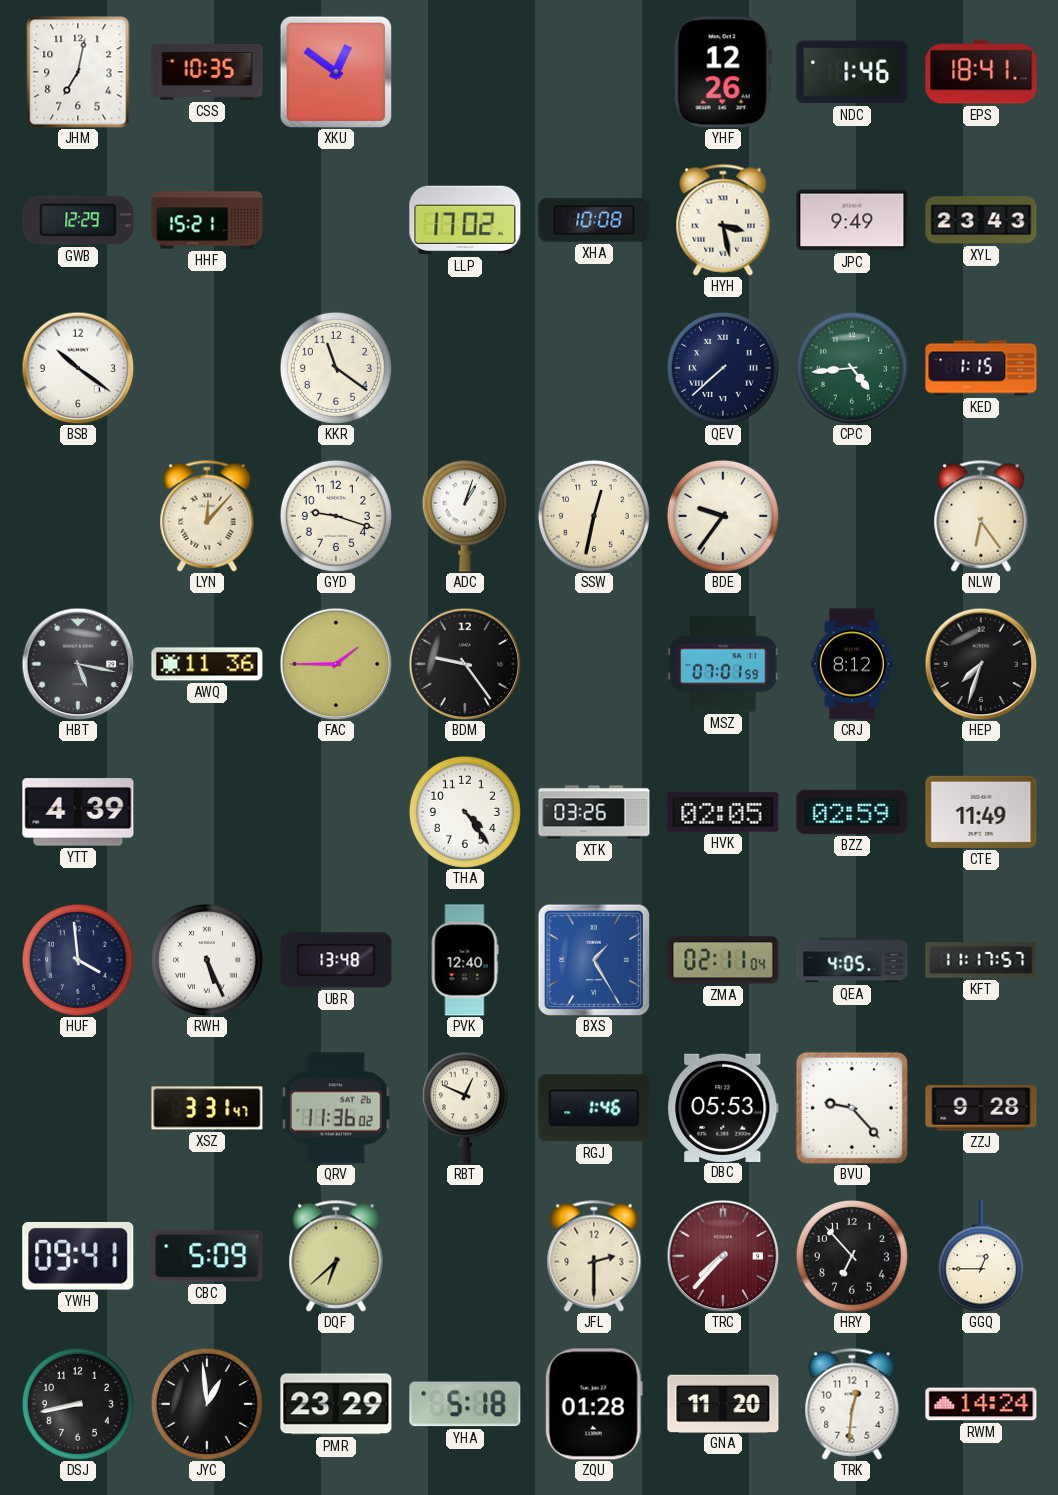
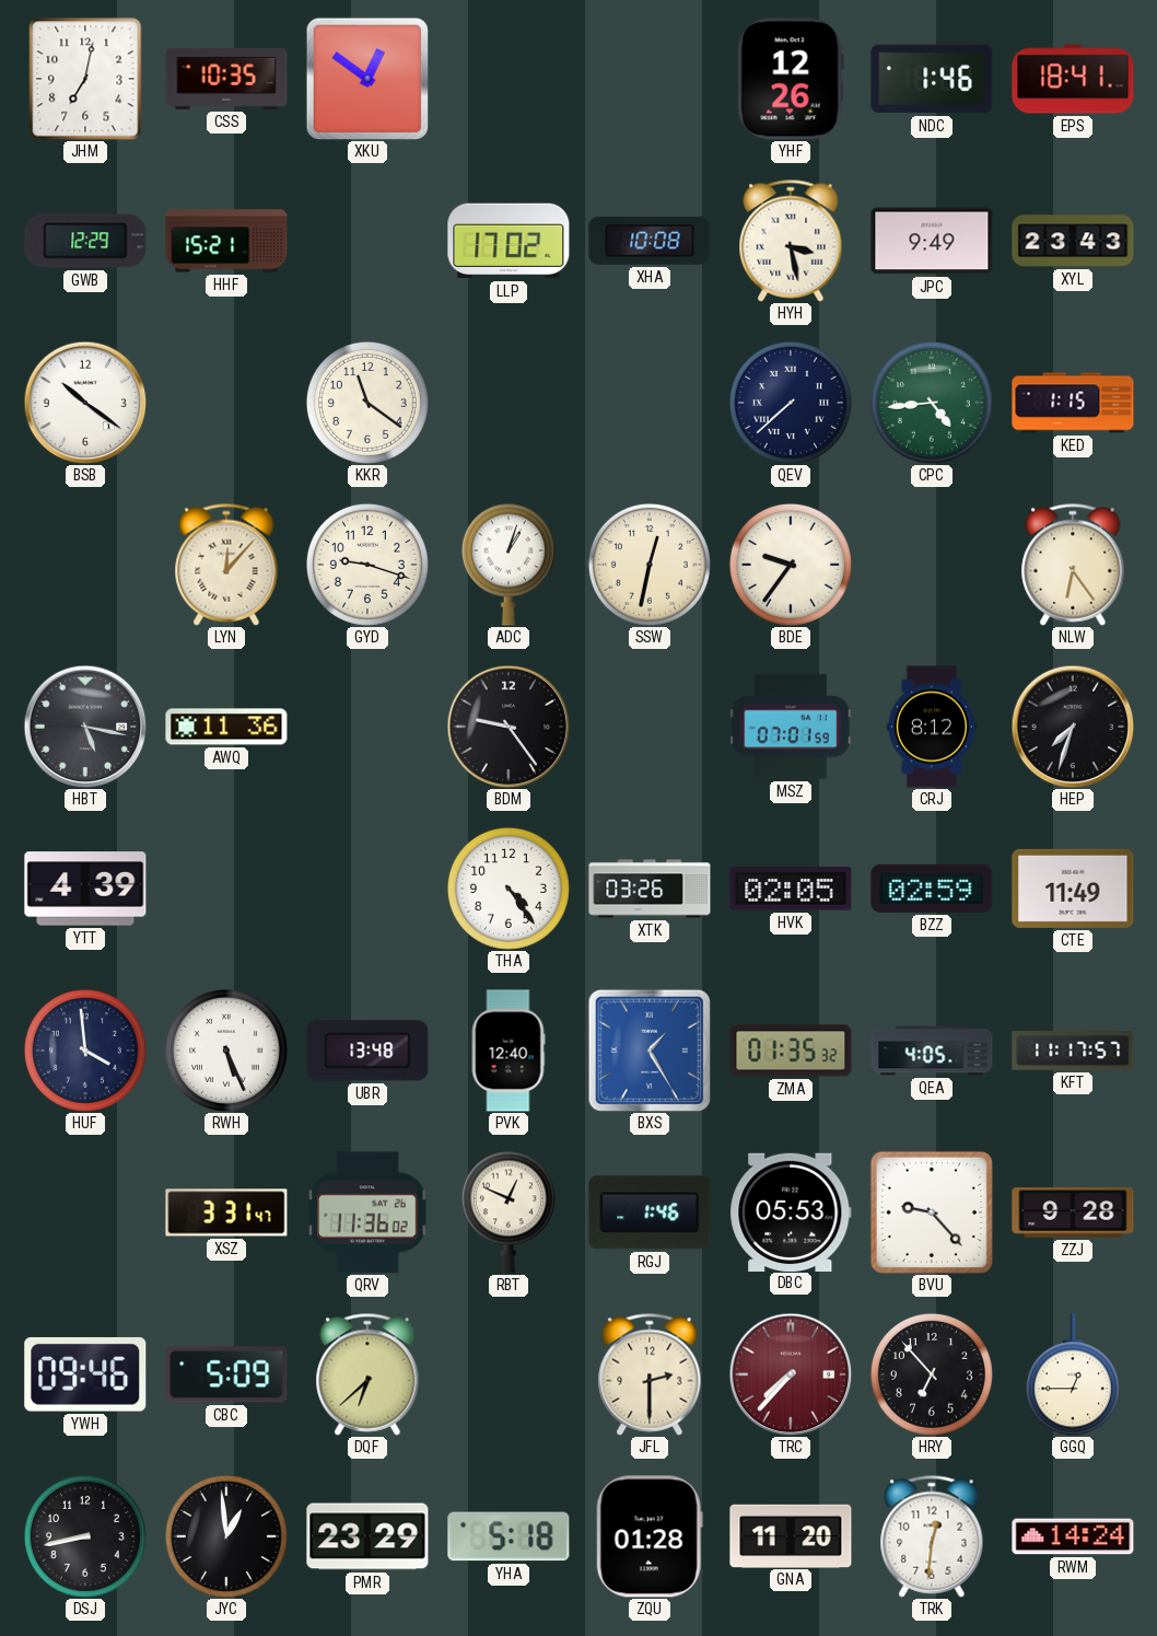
FAC: 1:45 -> none (336, 664)
ZMA: 02:11 -> 01:35 (791, 1051)
YWH: 09:41 -> 09:46 (85, 1374)
